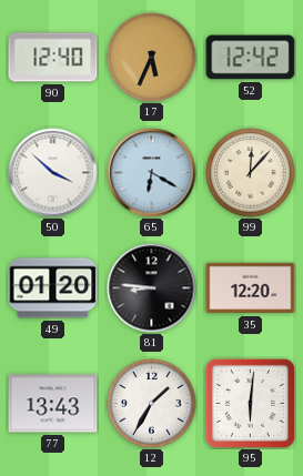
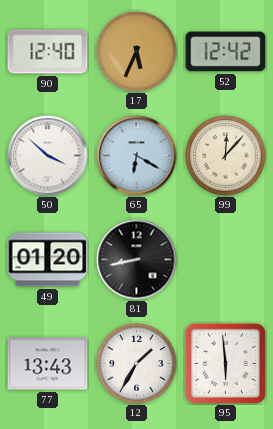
81: 8:46 -> 8:43 (137, 260)
35: 12:20 -> none (251, 288)
95: 6:01 -> 5:59 (225, 363)
